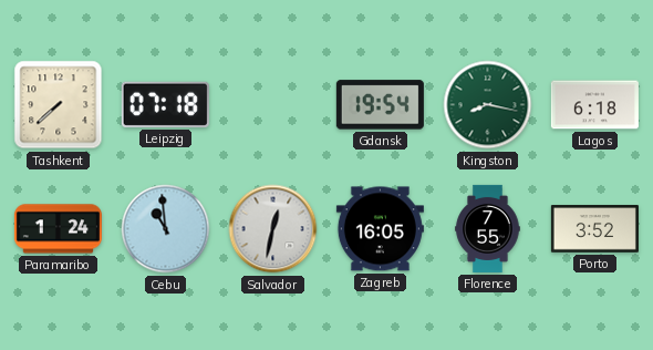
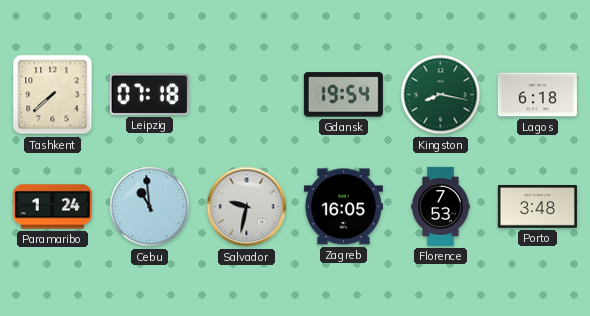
Salvador: 12:32 -> 9:32 (247, 207)
Florence: 7:55 -> 7:53 (441, 206)
Porto: 3:52 -> 3:48 (537, 207)
